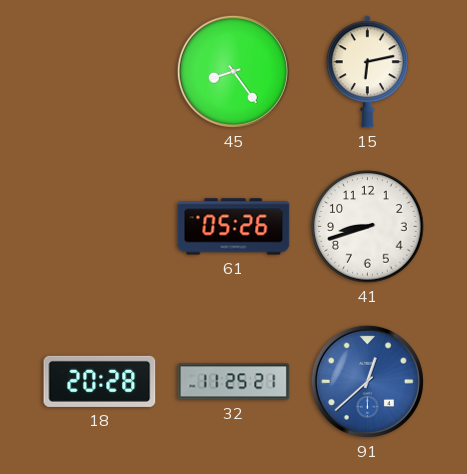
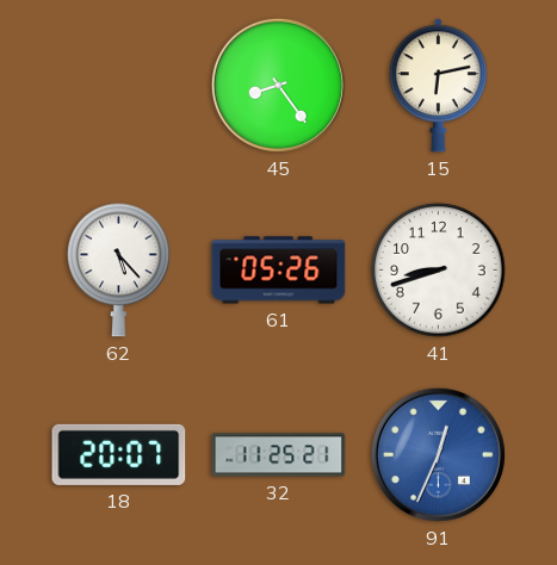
62: none -> 5:23 (119, 269)
18: 20:28 -> 20:07 (119, 454)
91: 12:38 -> 12:34 (438, 454)
